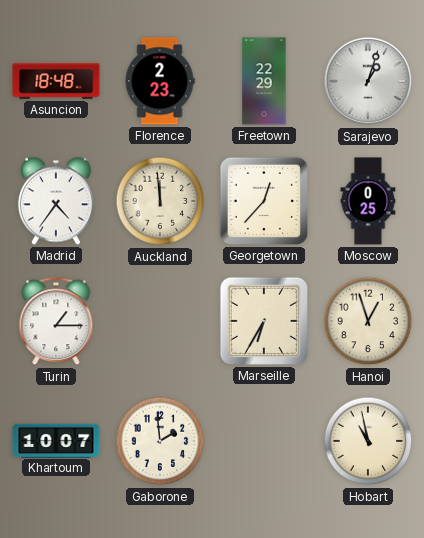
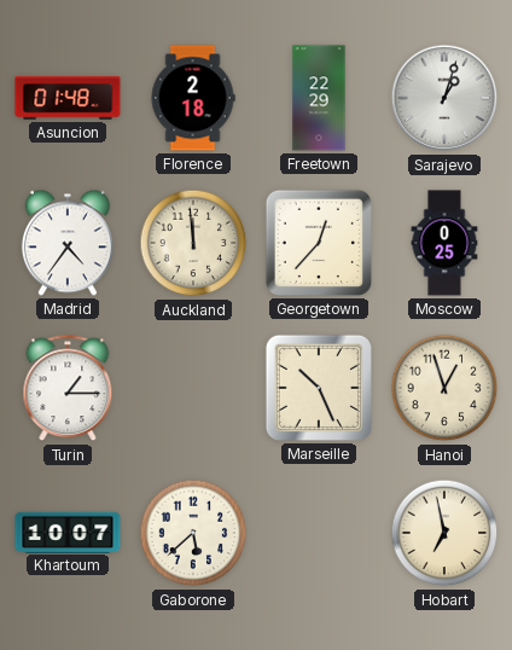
Asuncion: 18:48 -> 01:48 (68, 98)
Florence: 2:23 -> 2:18 (193, 98)
Marseille: 6:35 -> 10:26 (319, 388)
Gaborone: 1:59 -> 5:38 (193, 533)
Hobart: 10:58 -> 6:58 (444, 533)
